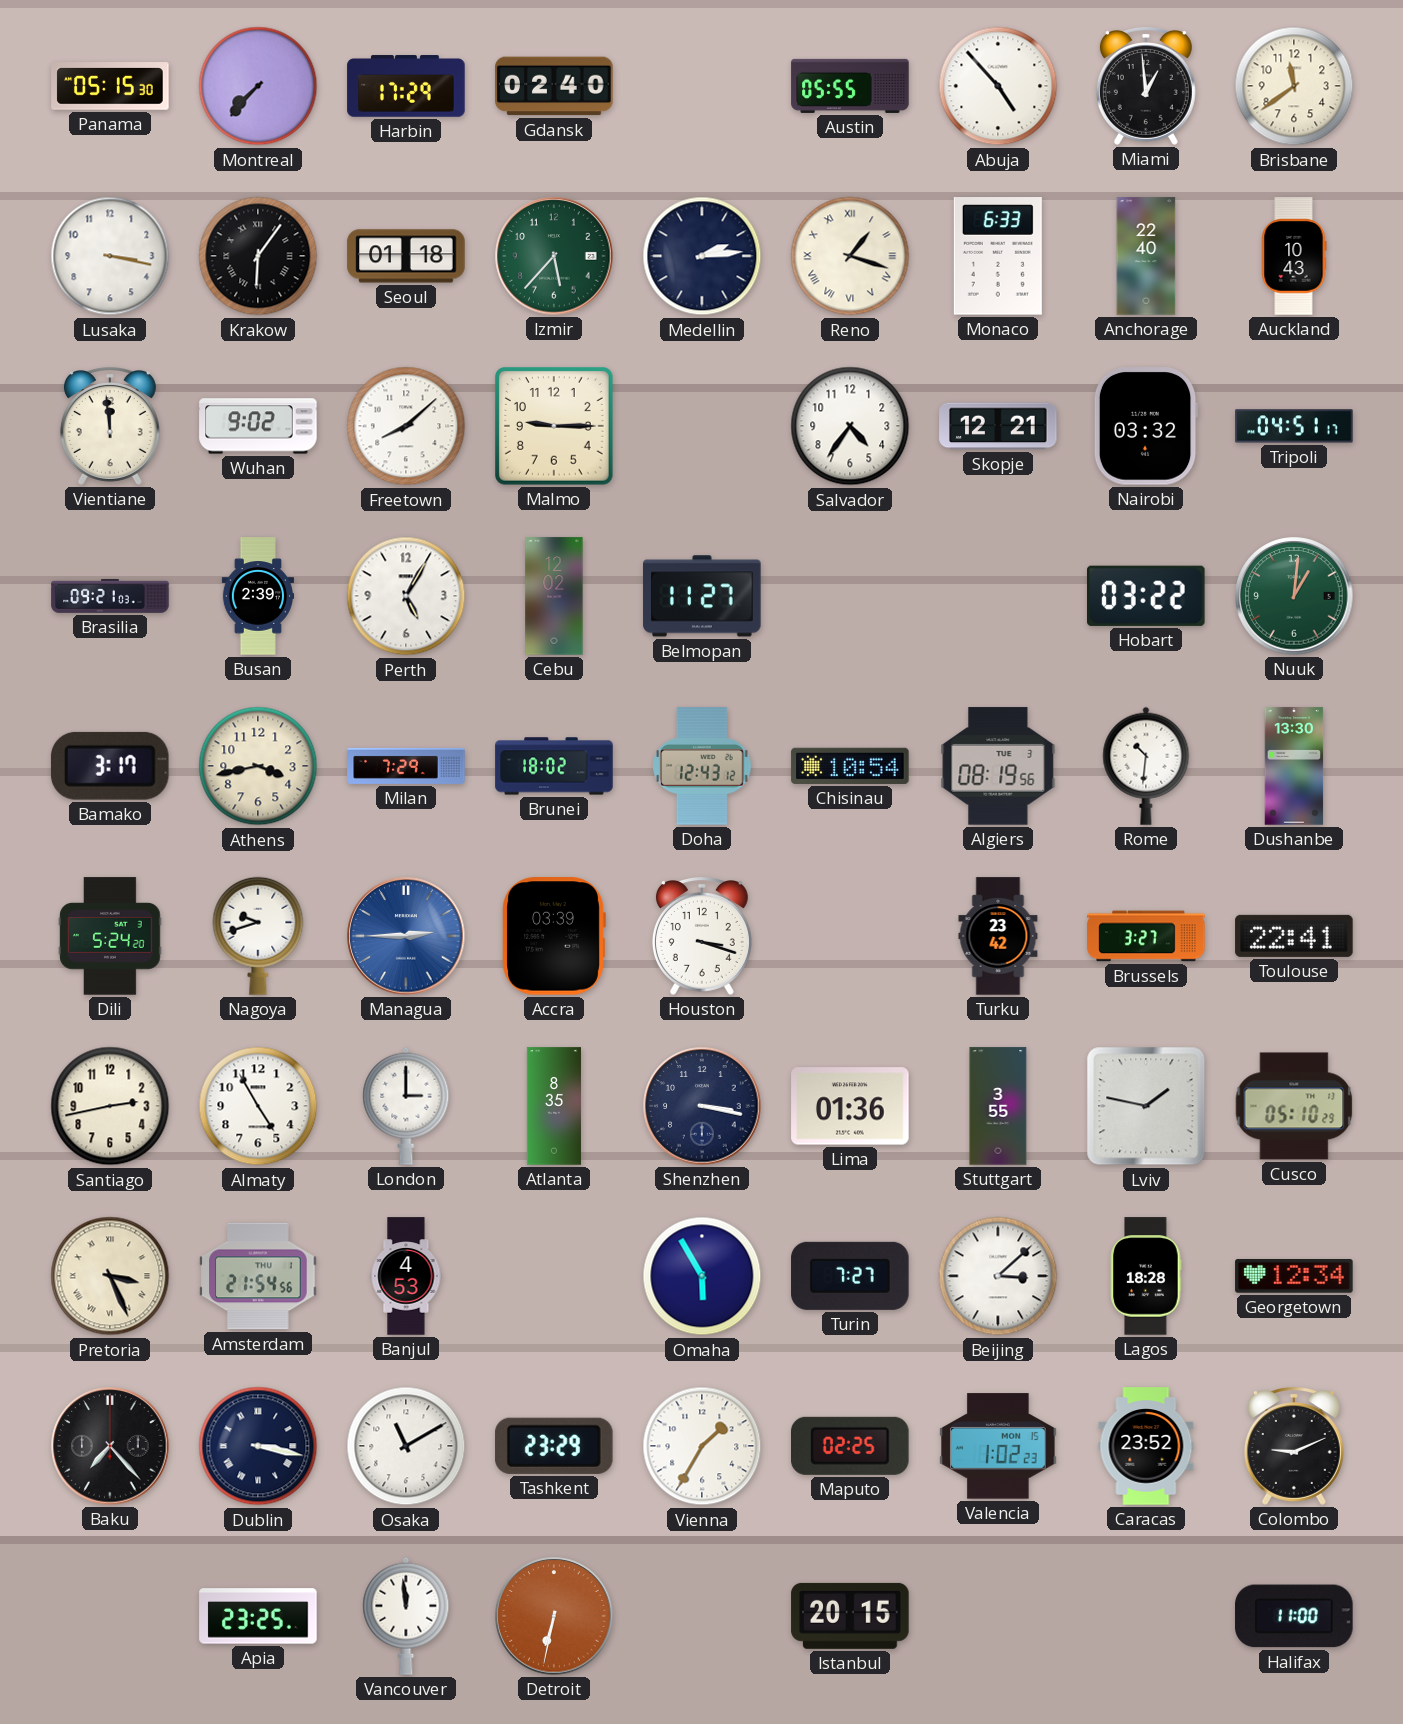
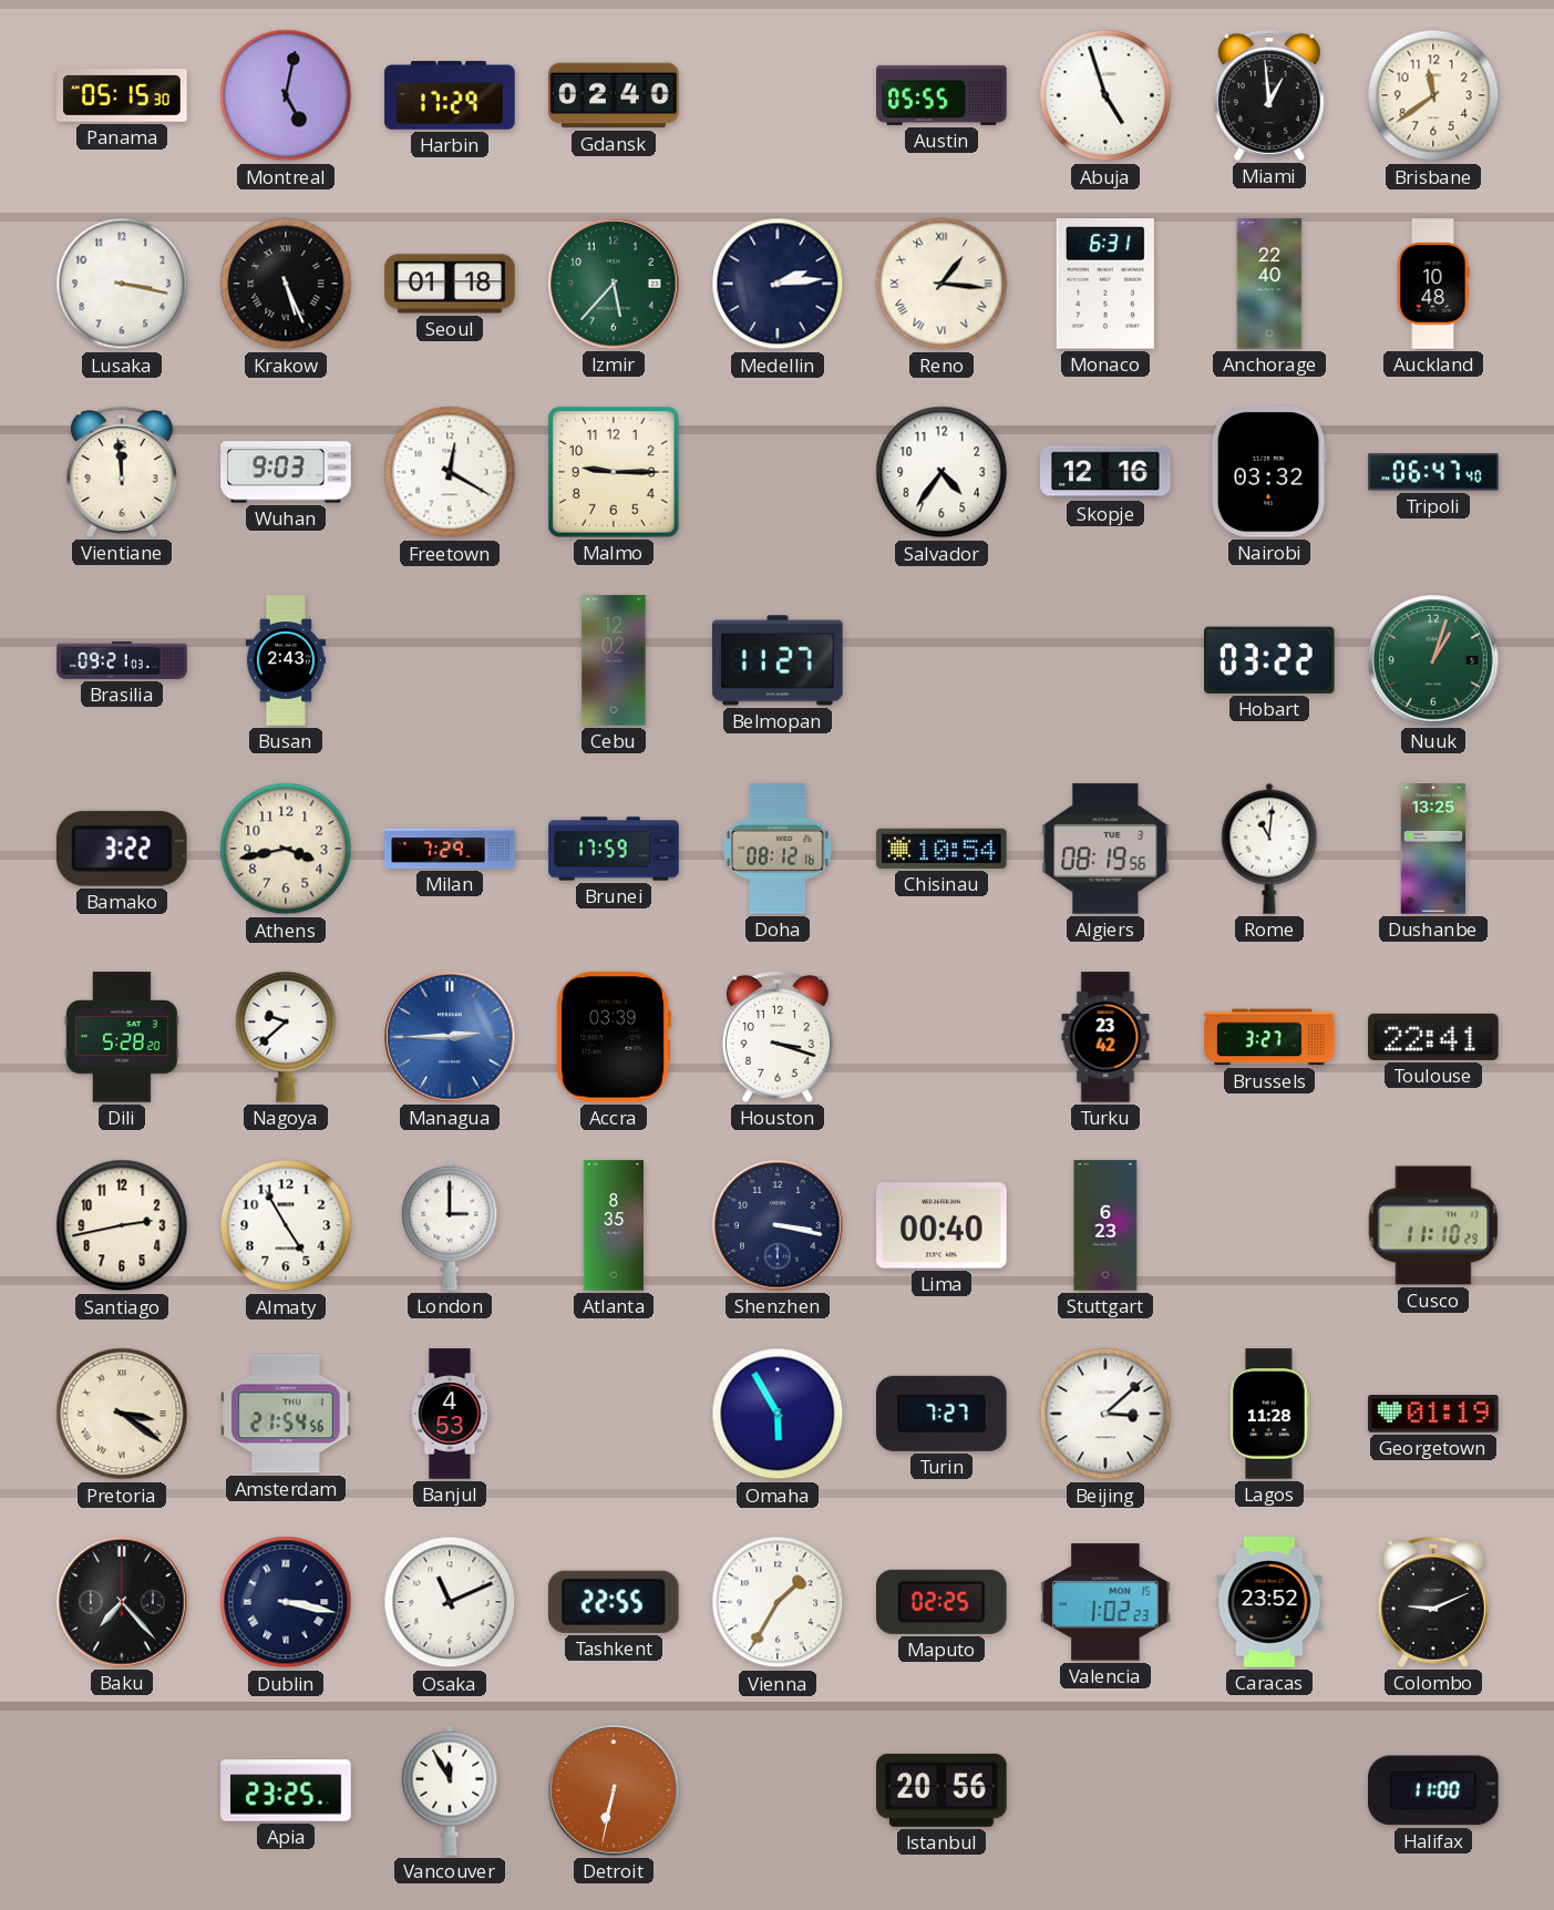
Montreal: 7:37 -> 5:02 (286, 95)
Abuja: 4:53 -> 4:57 (1105, 95)
Krakow: 6:06 -> 5:26 (286, 284)
Reno: 1:18 -> 1:16 (941, 284)
Monaco: 6:33 -> 6:31 (1105, 284)
Auckland: 10:43 -> 10:48 (1433, 284)
Wuhan: 9:02 -> 9:03 (286, 472)
Freetown: 8:08 -> 12:20 (450, 472)
Skopje: 12:21 -> 12:16 (1105, 472)
Tripoli: 04:51 -> 06:47 (1433, 472)
Busan: 2:39 -> 2:43 (285, 660)
Perth: 5:05 -> none (406, 596)
Nuuk: 1:01 -> 1:03 (1433, 660)
Bamako: 3:17 -> 3:22 (122, 849)
Brunei: 18:02 -> 17:59 (614, 849)
Doha: 12:43 -> 08:12 (778, 849)
Rome: 10:31 -> 11:01 (1269, 849)
Dushanbe: 13:30 -> 13:25 (1433, 849)
Dili: 5:24 -> 5:28 (122, 1037)
Nagoya: 9:42 -> 9:38 (286, 1037)
Lima: 01:36 -> 00:40 (941, 1225)
Stuttgart: 3:55 -> 6:23 (1105, 1225)
Lviv: 1:47 -> none (1146, 1106)
Cusco: 05:10 -> 11:10 (1433, 1225)
Pretoria: 3:26 -> 3:21 (122, 1414)
Lagos: 18:28 -> 11:28 (1269, 1414)
Georgetown: 12:34 -> 01:19 (1433, 1414)
Osaka: 11:10 -> 11:11 (450, 1602)
Tashkent: 23:29 -> 22:55 (615, 1602)
Vancouver: 11:59 -> 11:55 (450, 1790)
Istanbul: 20:15 -> 20:56 (941, 1790)
